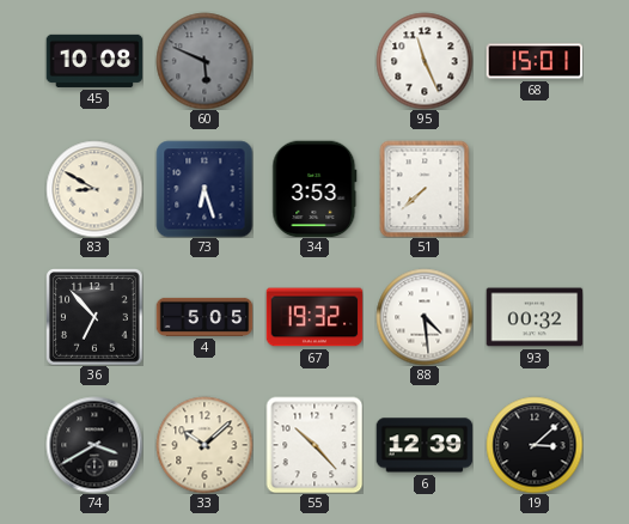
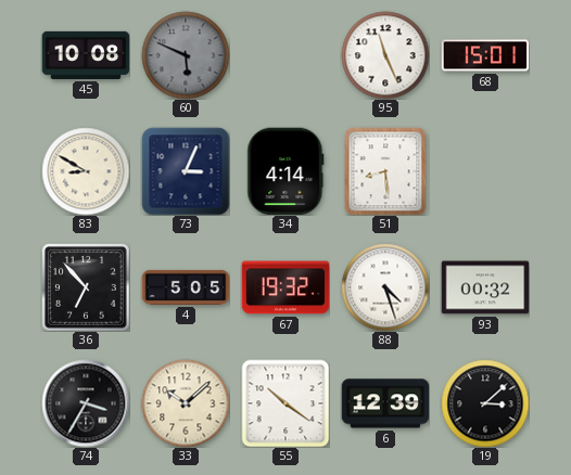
73: 6:27 -> 3:04 (186, 171)
34: 3:53 -> 4:14 (285, 171)
51: 7:38 -> 8:29 (385, 171)
88: 4:29 -> 4:27 (385, 287)
74: 3:40 -> 3:35 (86, 403)
55: 10:23 -> 10:21 (285, 403)
